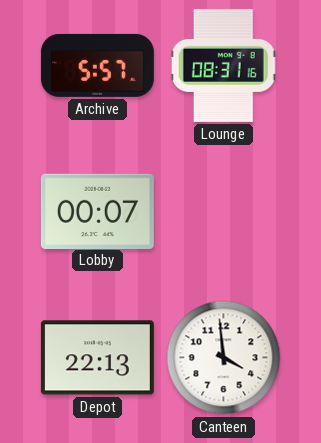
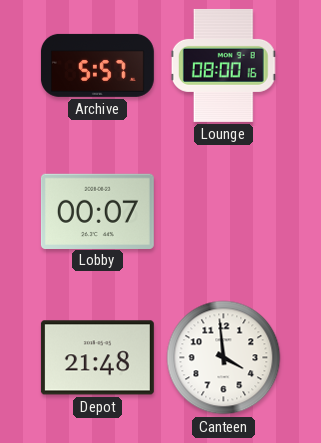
Lounge: 08:31 -> 08:00 (224, 65)
Depot: 22:13 -> 21:48 (97, 358)
